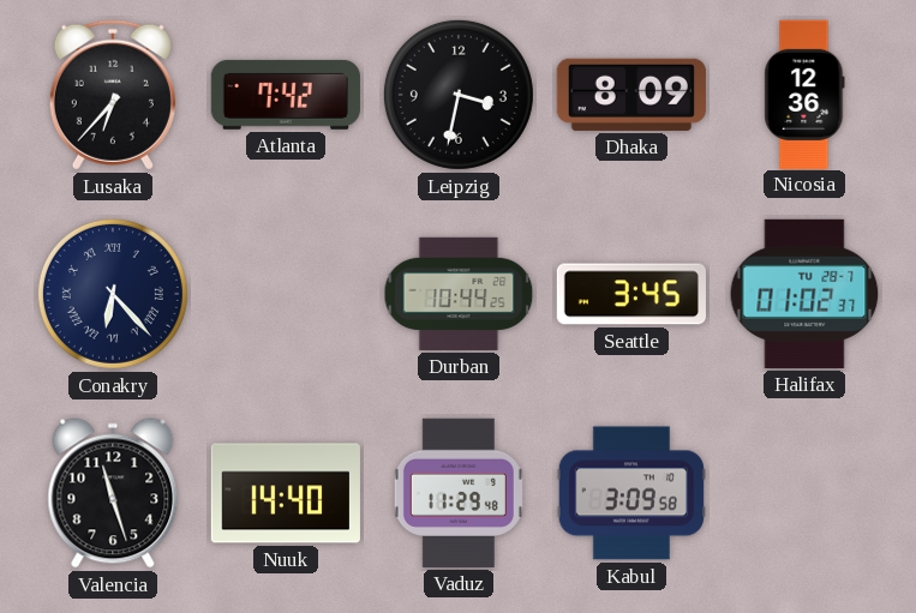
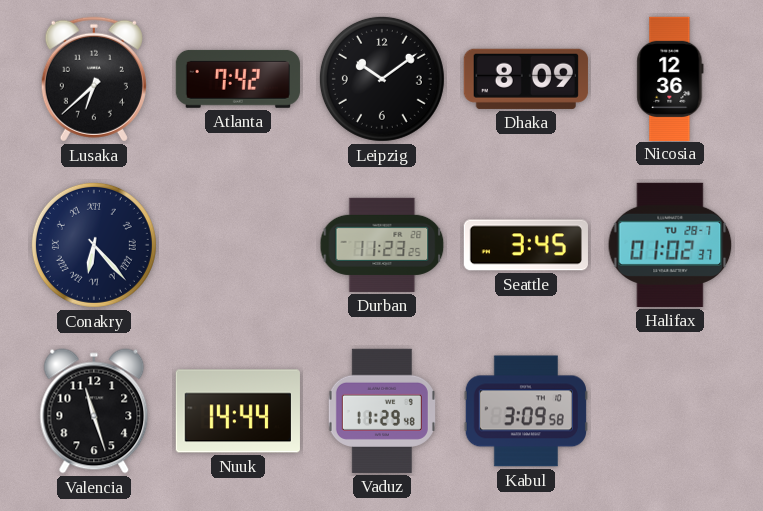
Lusaka: 6:37 -> 6:38 (94, 79)
Leipzig: 3:32 -> 10:09 (382, 79)
Durban: 10:44 -> 11:23 (382, 245)
Nuuk: 14:40 -> 14:44 (238, 411)
